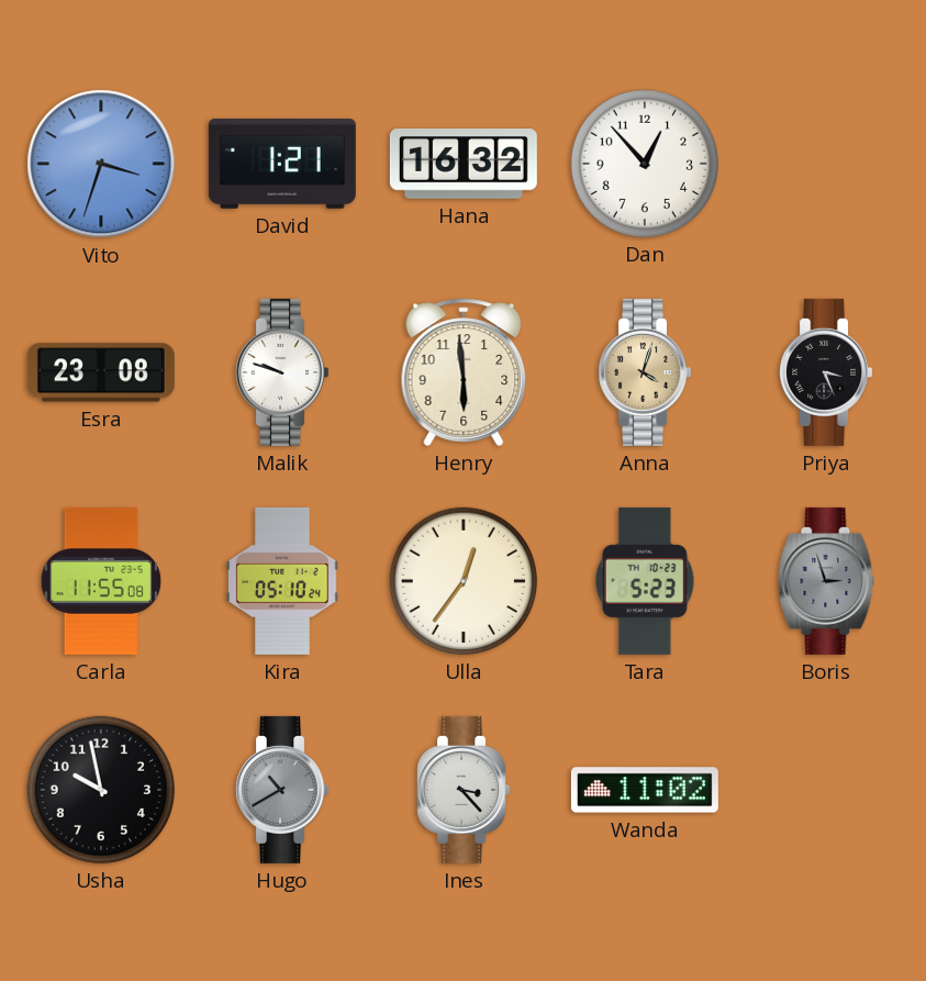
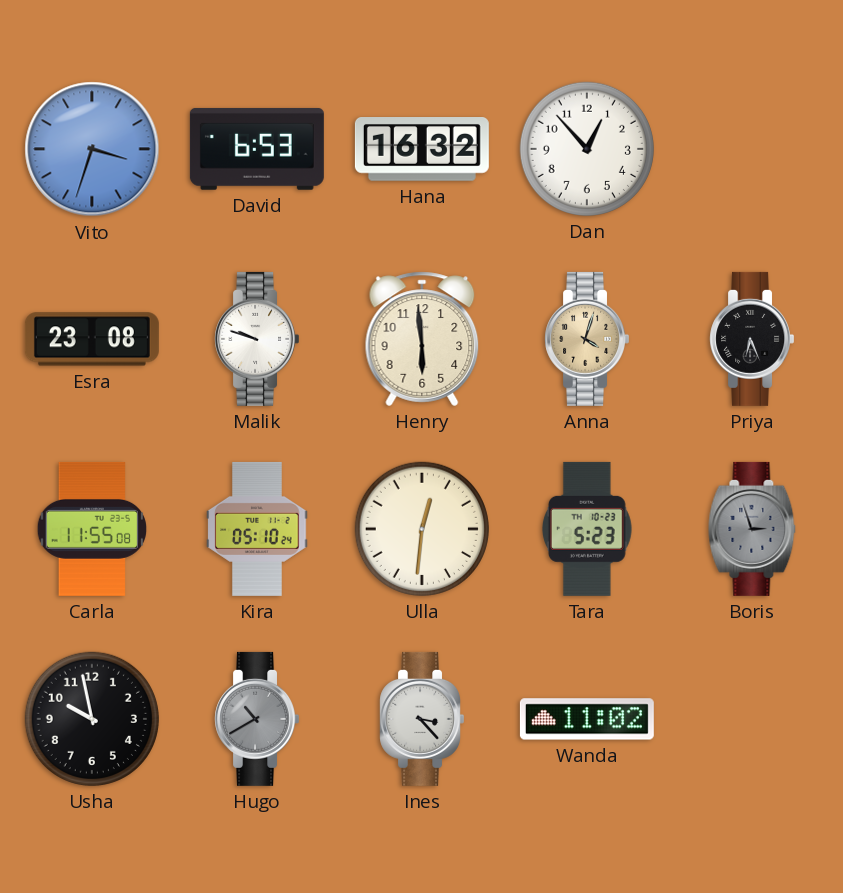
David: 1:21 -> 6:53 (257, 149)
Priya: 3:26 -> 6:26 (751, 339)
Ulla: 12:36 -> 12:31 (422, 529)
